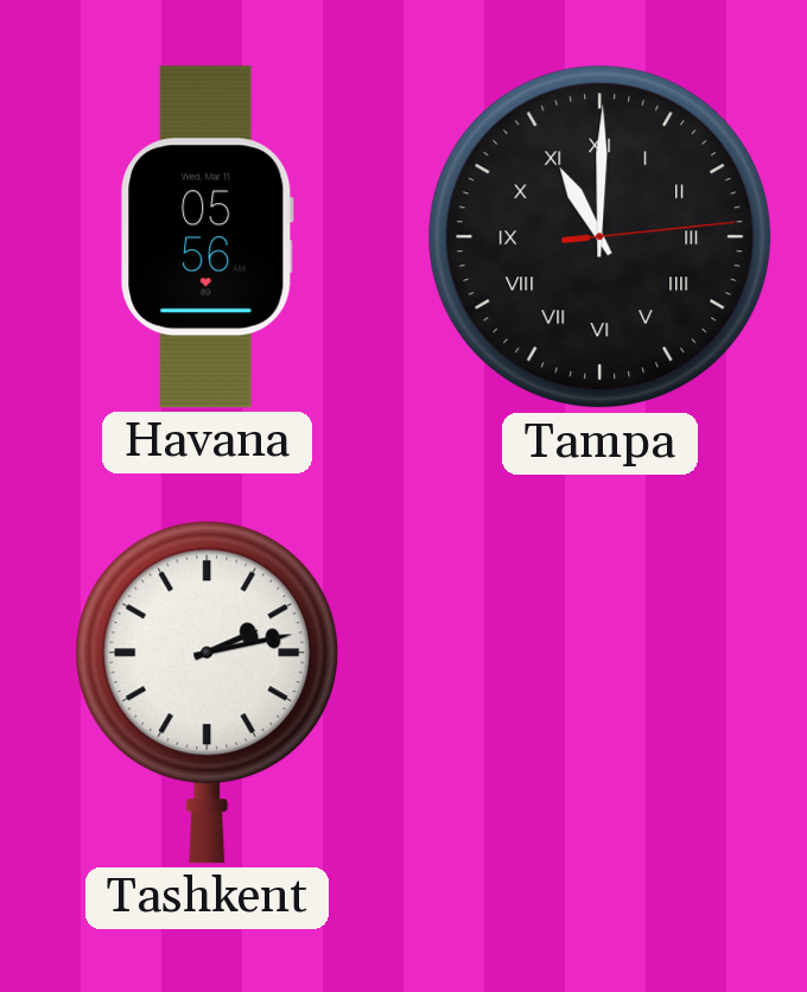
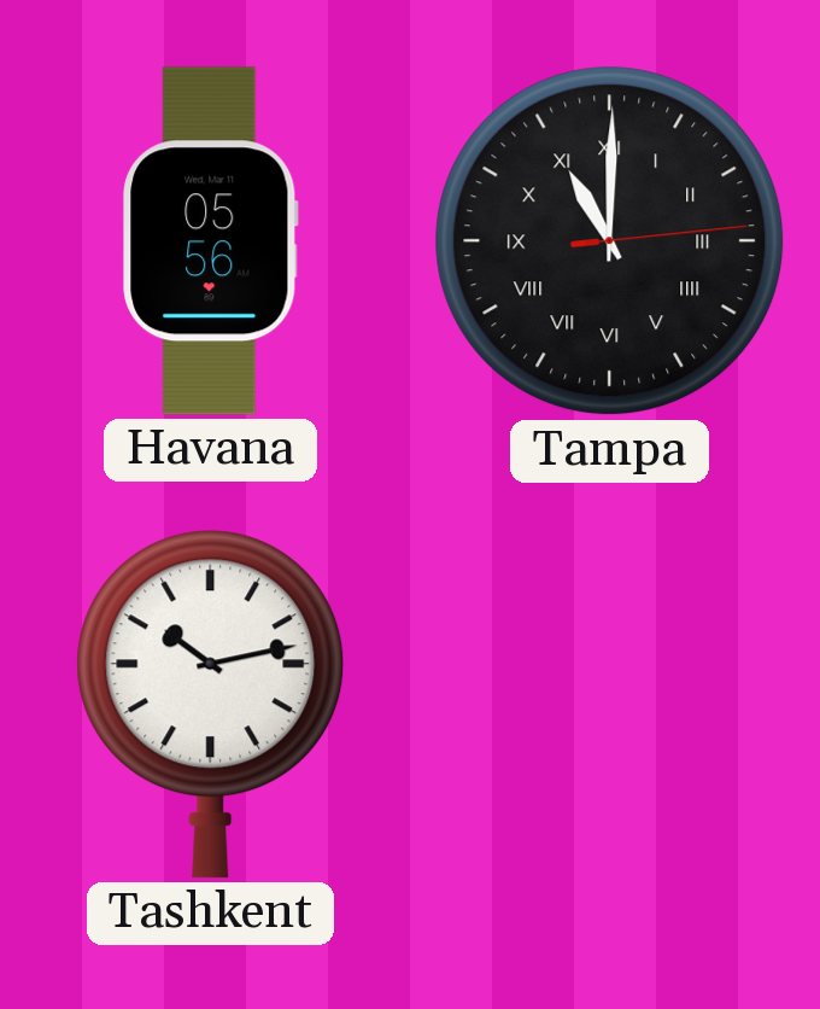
Tashkent: 2:13 -> 10:13 (211, 704)
